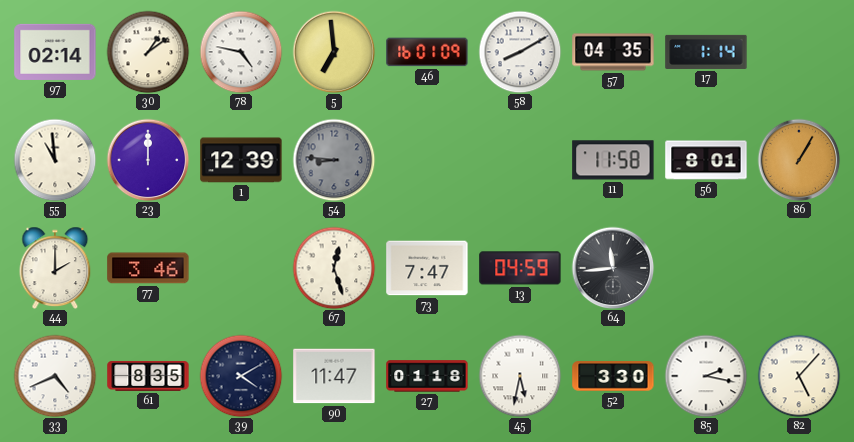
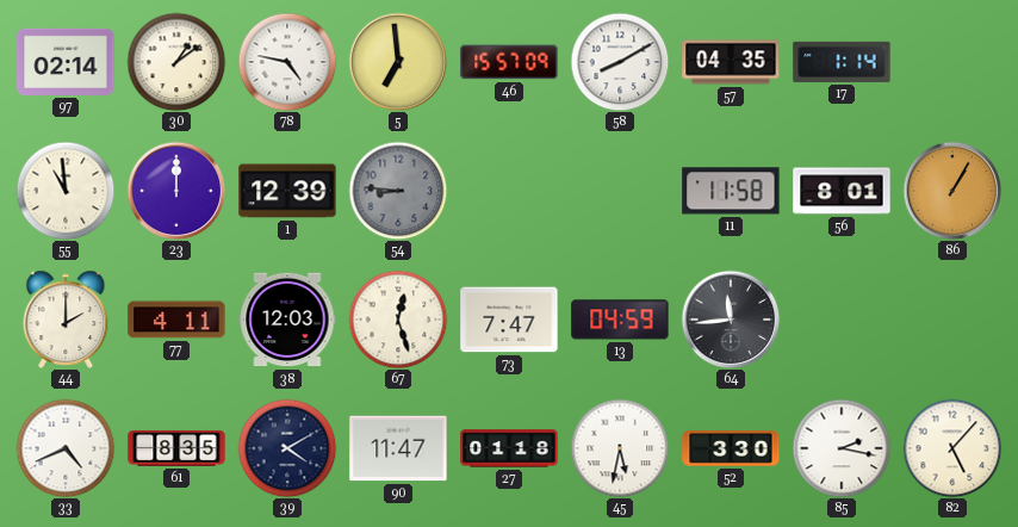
46: 16:01 -> 15:57 (509, 62)
77: 3:46 -> 4:11 (176, 320)
38: none -> 12:03 (287, 320)
